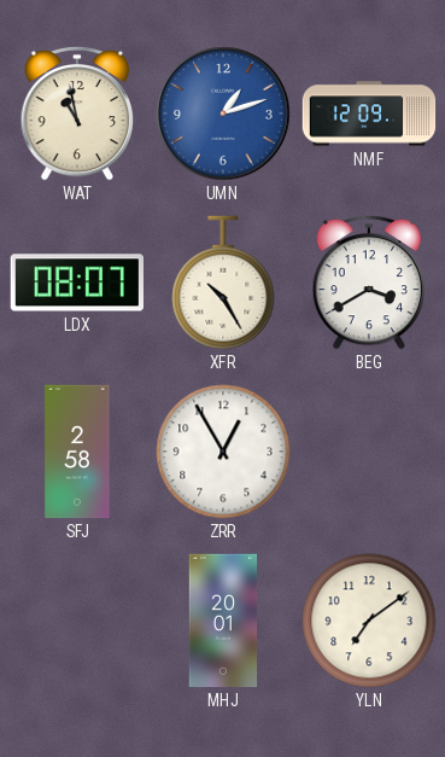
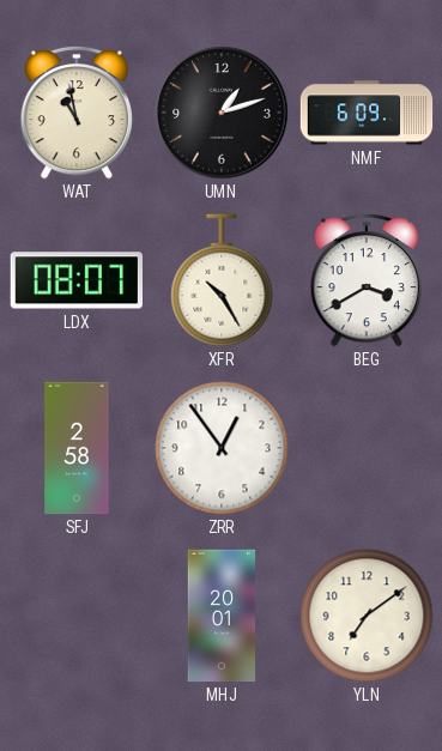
UMN dial: blue -> black (222, 113)
NMF: 12:09 -> 6:09 (367, 113)
ZRR: 12:55 -> 12:54 (222, 448)
